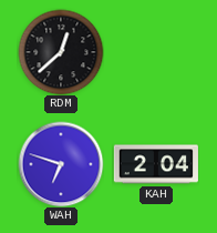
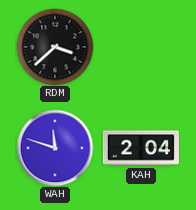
RDM: 12:38 -> 3:38 (55, 47)
WAH: 6:48 -> 11:48 (55, 148)
